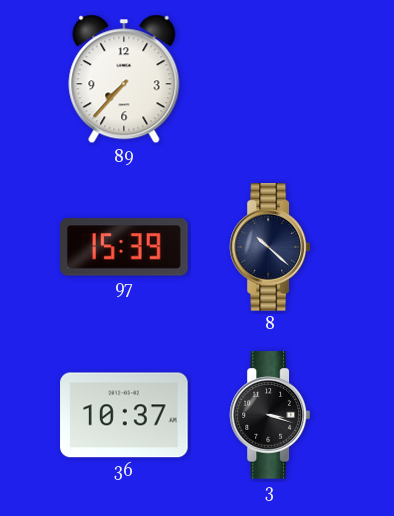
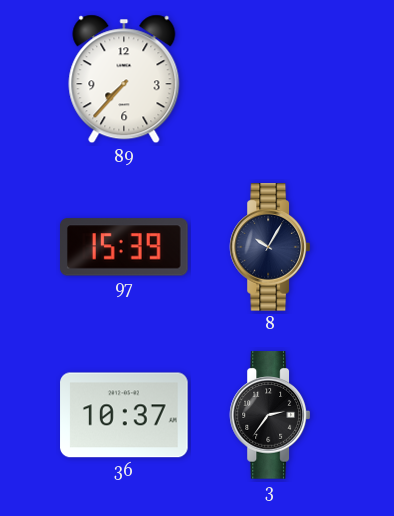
8: 10:22 -> 10:05 (269, 247)
3: 3:18 -> 2:36 (269, 415)
